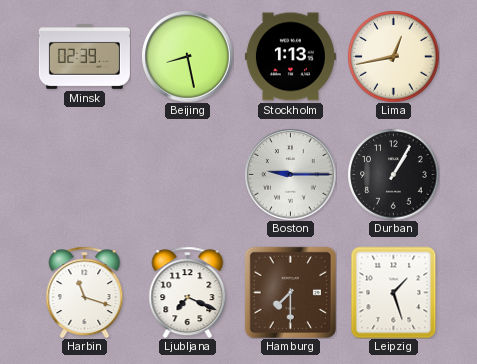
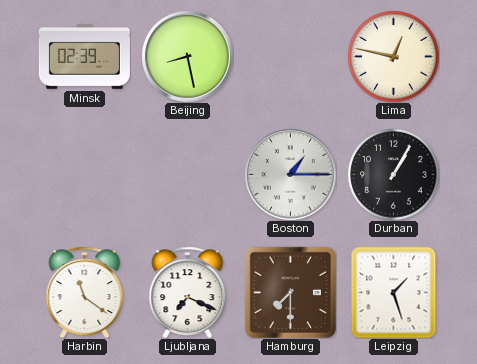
Stockholm: 1:13 -> none (290, 57)
Lima: 12:43 -> 12:47 (393, 56)
Boston: 9:15 -> 1:15 (290, 174)
Harbin: 11:18 -> 11:21 (85, 292)
